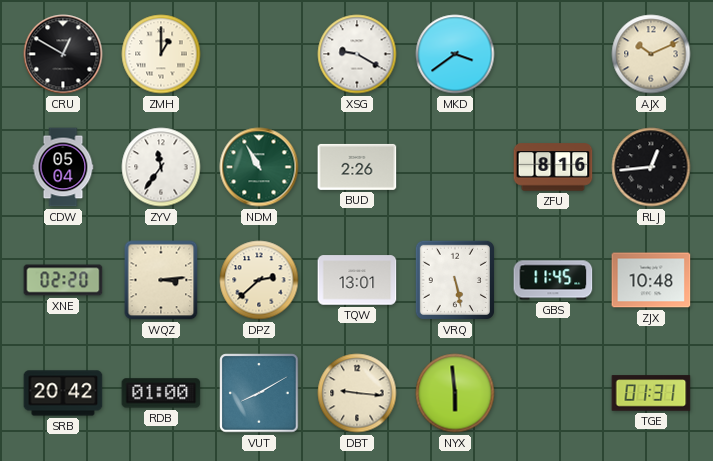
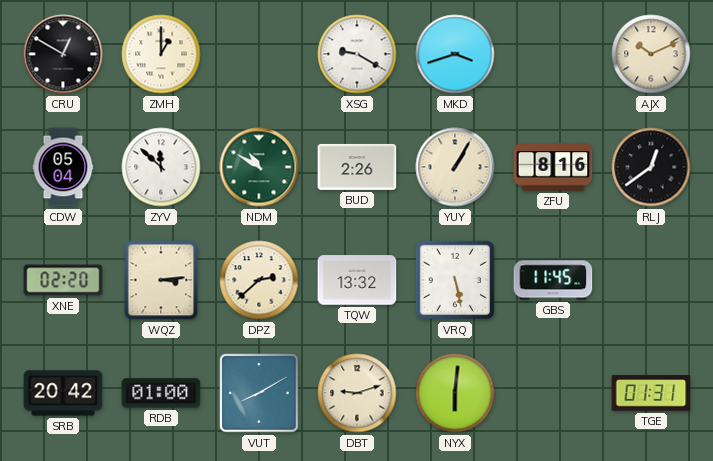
MKD: 3:39 -> 3:42 (455, 54)
ZYV: 11:36 -> 11:52 (161, 167)
NDM: 10:55 -> 10:50 (259, 167)
YUY: none -> 1:05 (455, 167)
RLJ: 12:44 -> 12:39 (651, 167)
TQW: 13:01 -> 13:32 (357, 280)
ZJX: 10:48 -> none (651, 280)
DBT: 9:16 -> 9:12 (357, 393)
NYX: 5:59 -> 6:01 (455, 393)
